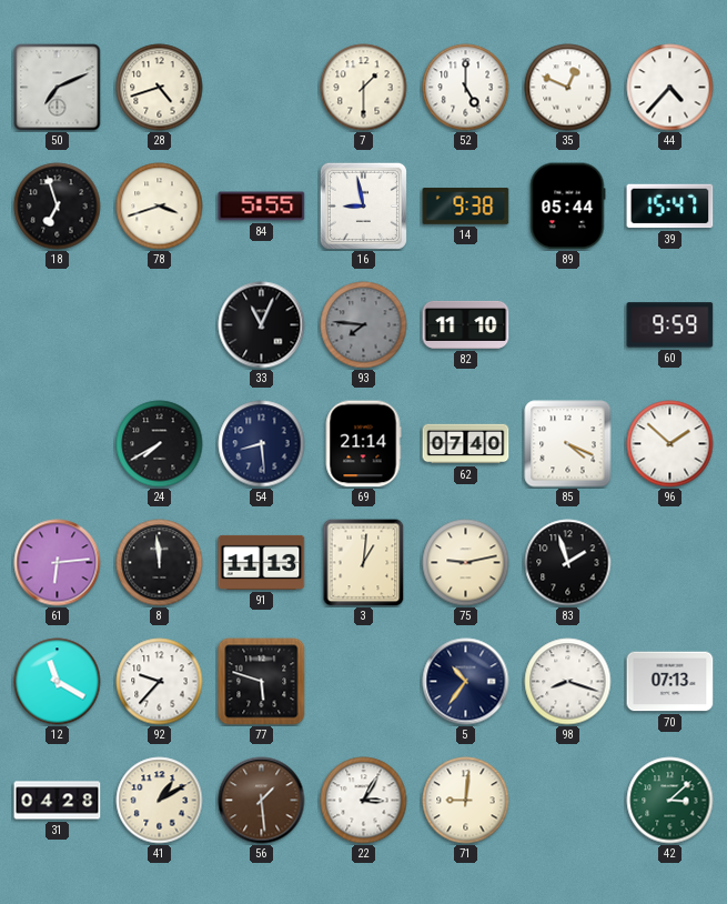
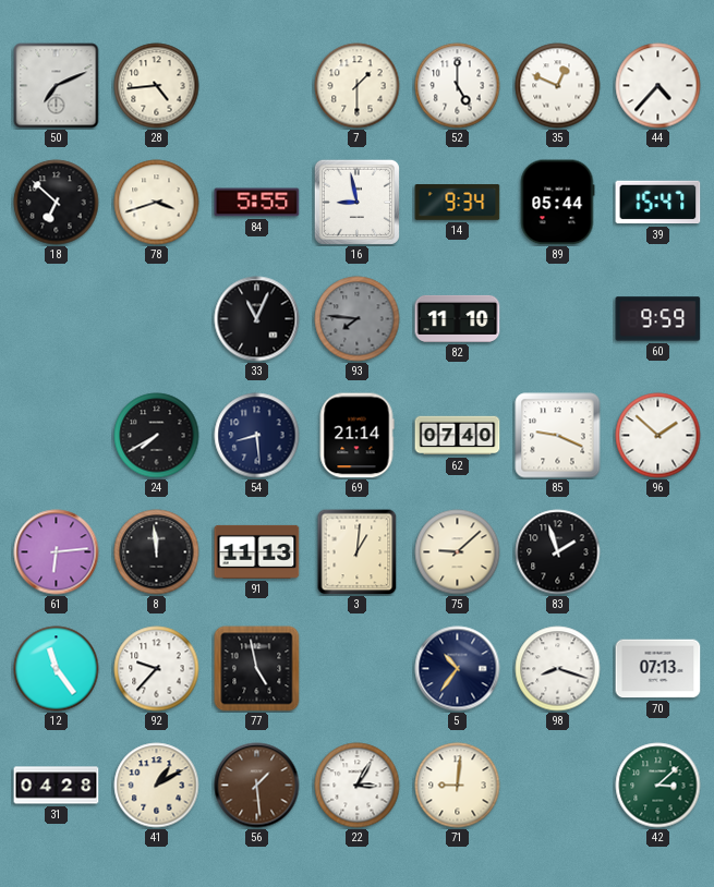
28: 4:42 -> 4:44 (157, 86)
18: 6:57 -> 6:52 (57, 203)
14: 9:38 -> 9:34 (458, 203)
85: 4:19 -> 9:19 (558, 436)
75: 9:13 -> 9:08 (458, 552)
12: 11:20 -> 11:24 (57, 669)
77: 5:48 -> 4:58 (257, 669)
